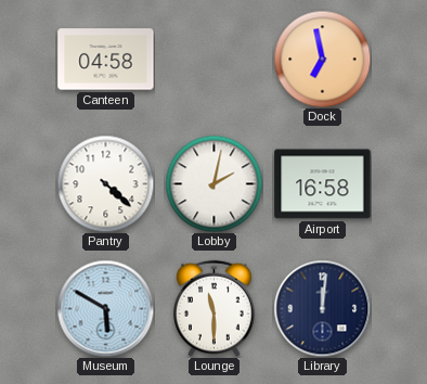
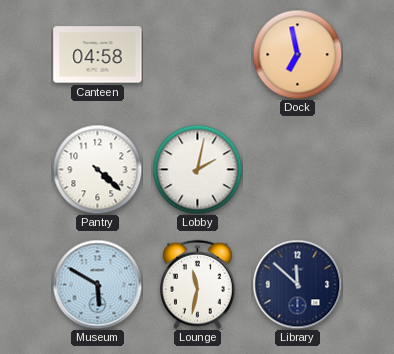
Airport: 16:58 -> none (323, 184)
Lounge: 11:30 -> 11:32 (198, 284)
Library: 12:01 -> 11:52 (297, 284)
